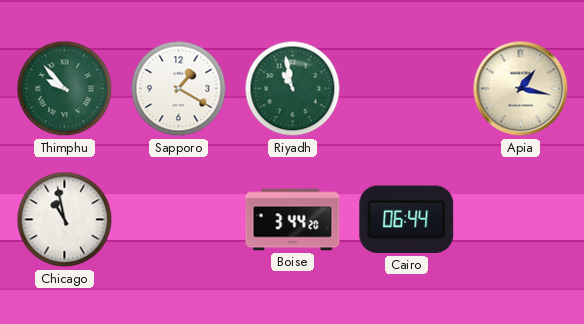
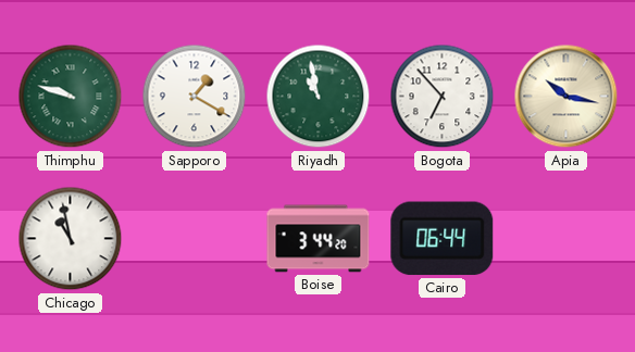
Thimphu: 9:53 -> 9:48 (71, 97)
Bogota: none -> 6:53 (443, 97)
Apia: 1:17 -> 10:17 (566, 97)
